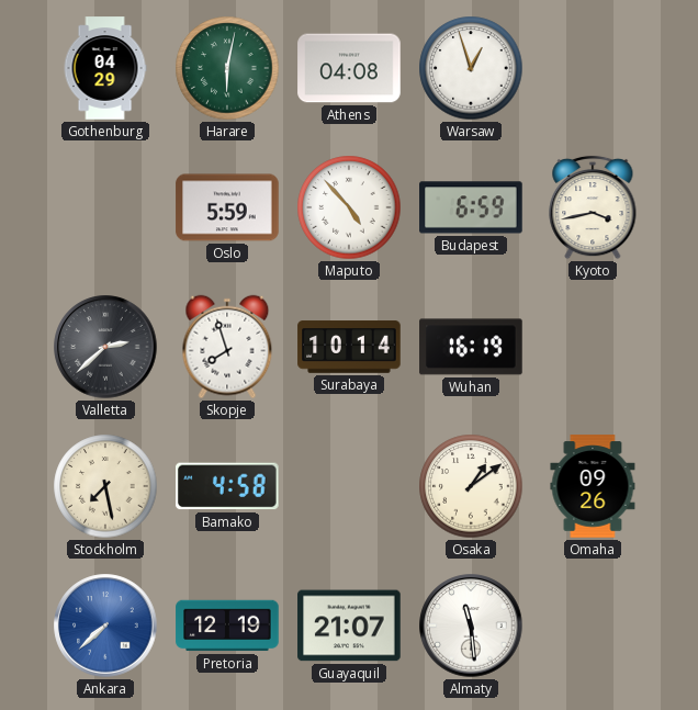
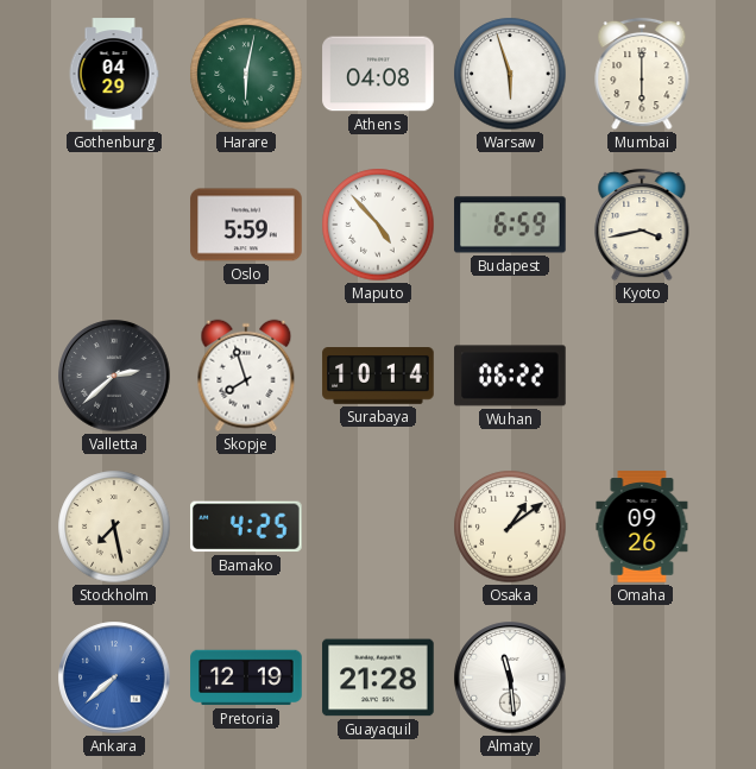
Warsaw: 12:57 -> 5:57 (510, 74)
Mumbai: none -> 6:00 (642, 74)
Wuhan: 16:19 -> 06:22 (510, 376)
Bamako: 4:58 -> 4:25 (247, 527)
Guayaquil: 21:07 -> 21:28 (378, 677)
